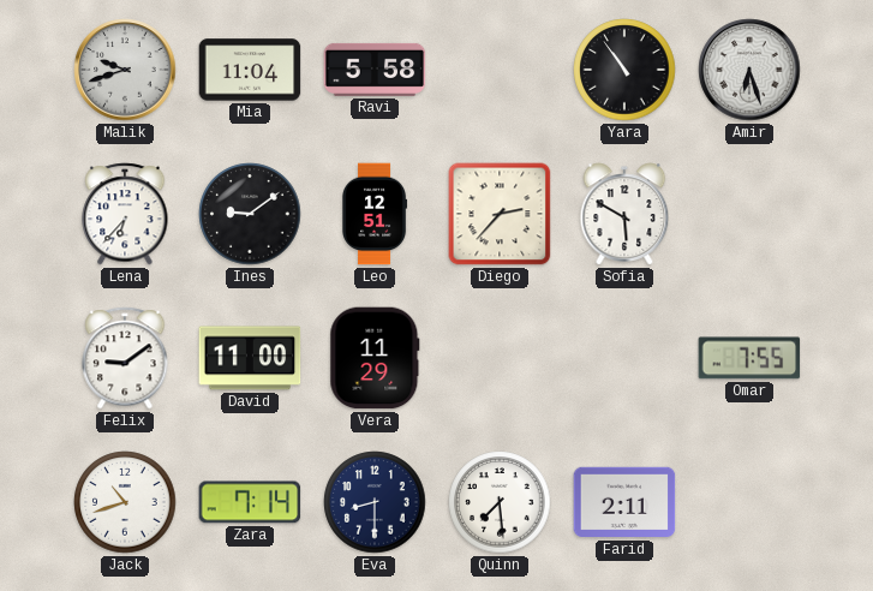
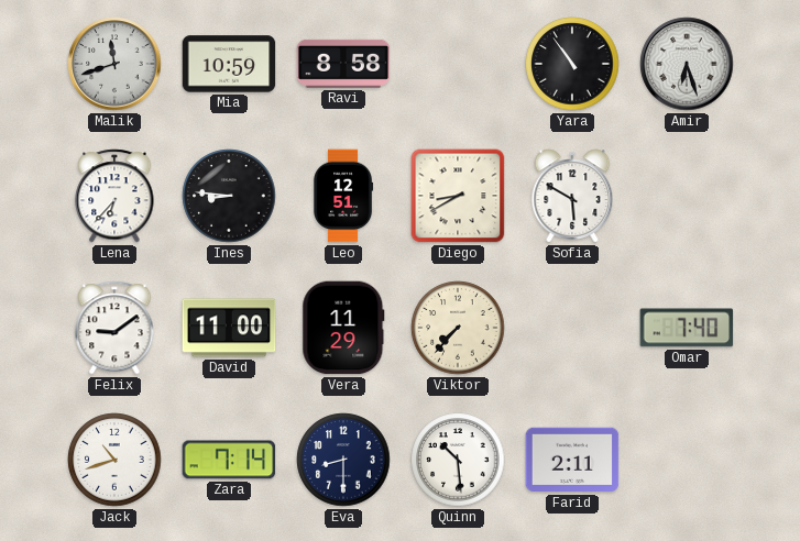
Malik: 9:42 -> 11:42 (114, 64)
Mia: 11:04 -> 10:59 (229, 64)
Ravi: 5:58 -> 8:58 (343, 64)
Ines: 9:09 -> 8:46 (229, 196)
Diego: 2:37 -> 8:40 (458, 196)
Viktor: none -> 7:37 (458, 328)
Omar: 7:55 -> 7:40 (687, 328)
Quinn: 7:29 -> 10:29 (458, 460)
